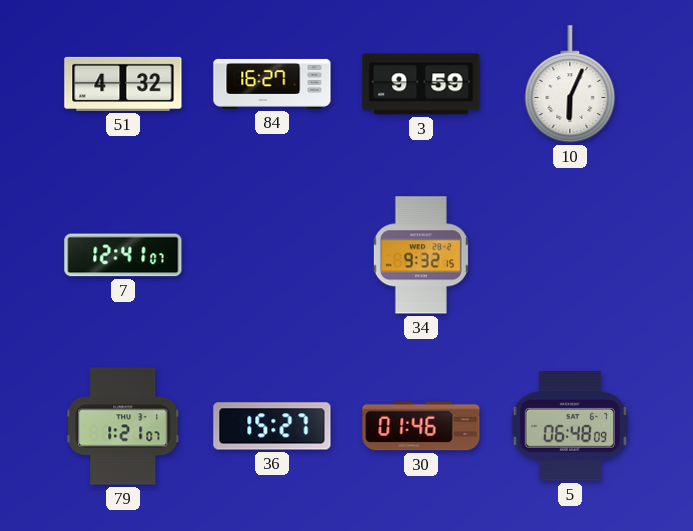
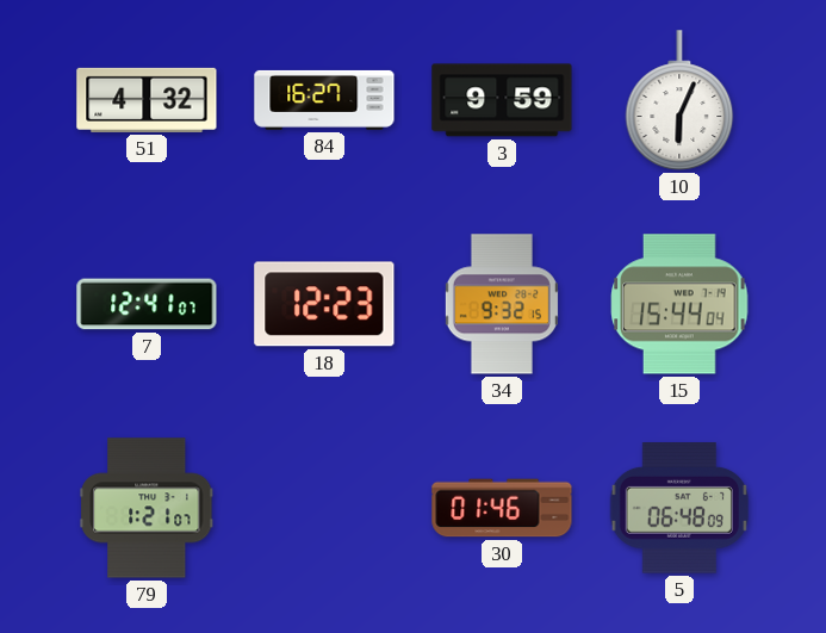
18: none -> 12:23 (324, 304)
15: none -> 15:44 (679, 304)
36: 15:27 -> none (272, 426)
